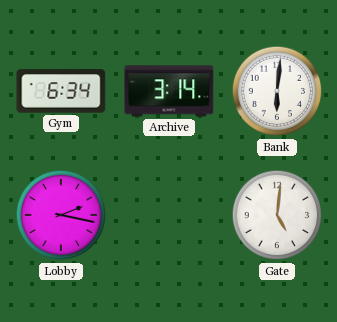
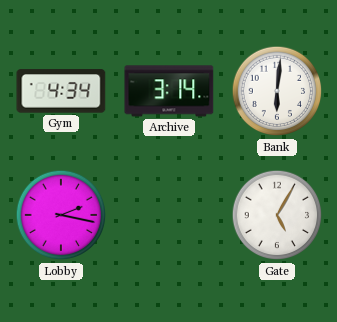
Gym: 6:34 -> 4:34 (61, 91)
Gate: 5:01 -> 5:05 (277, 215)
